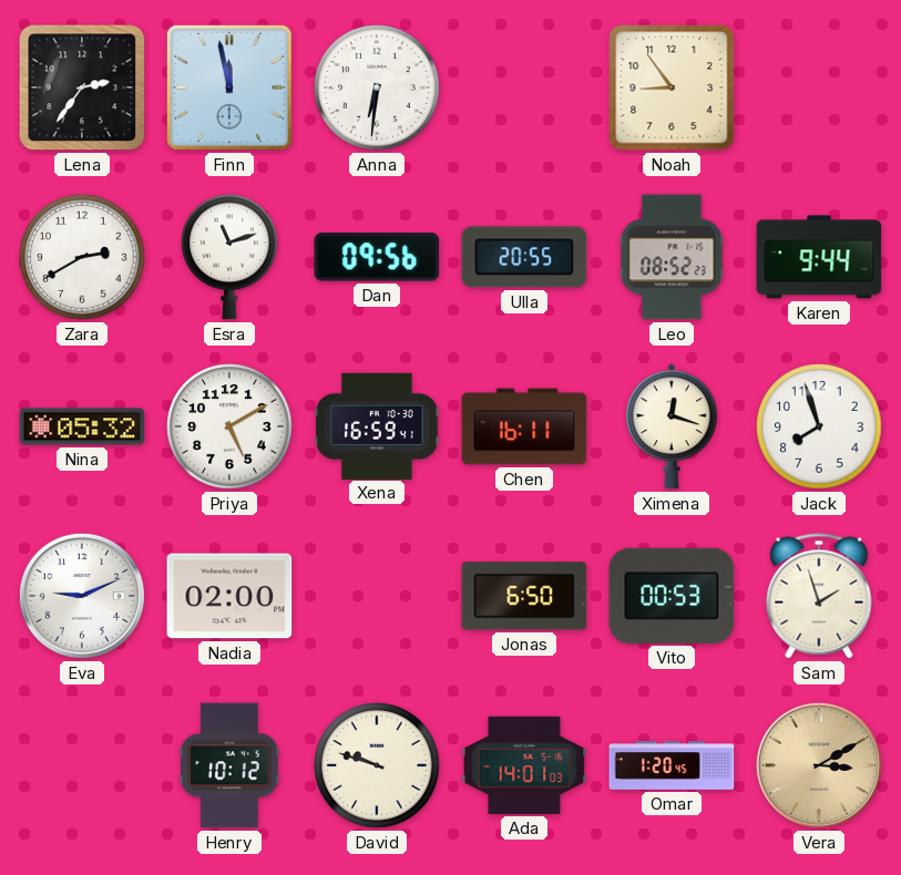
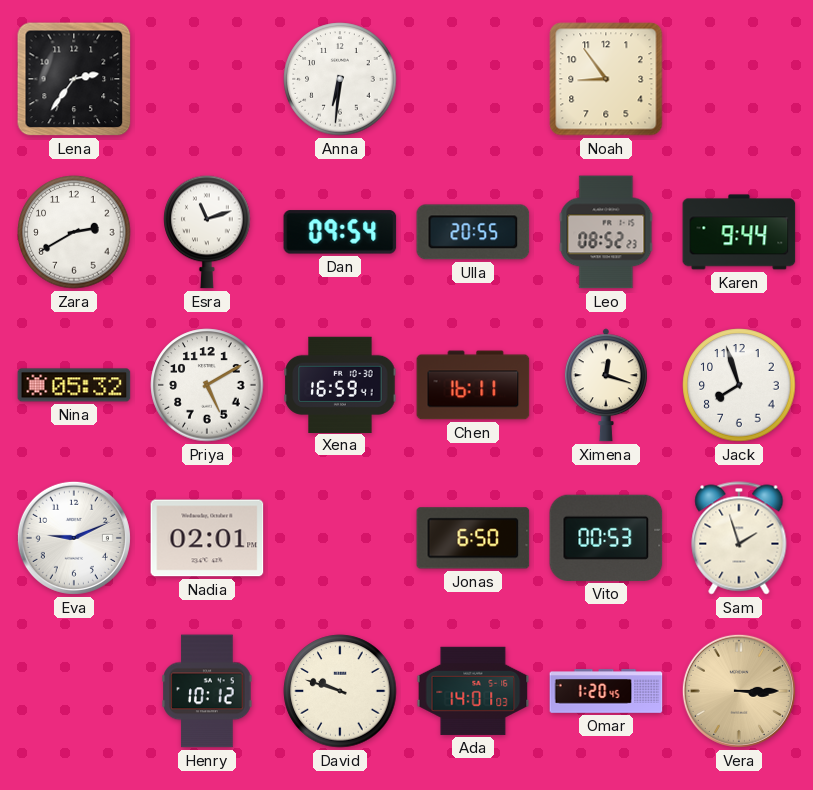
Finn: 11:58 -> none (229, 87)
Dan: 09:56 -> 09:54 (340, 232)
Nadia: 02:00 -> 02:01 (207, 538)
Vera: 3:10 -> 3:15 (739, 691)
